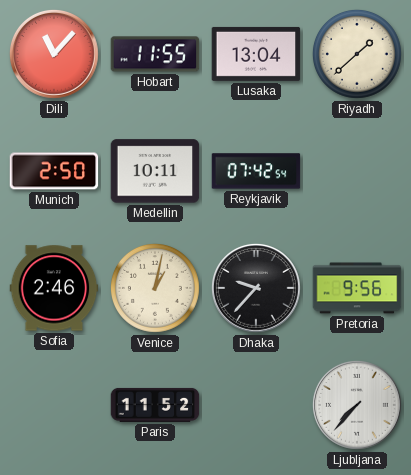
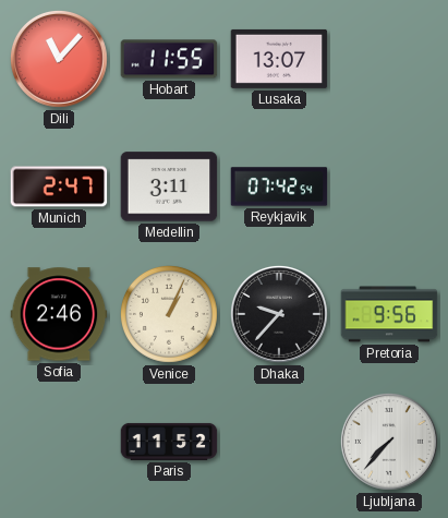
Lusaka: 13:04 -> 13:07 (279, 59)
Riyadh: 1:38 -> none (357, 54)
Munich: 2:50 -> 2:47 (59, 186)
Medellin: 10:11 -> 3:11 (169, 186)
Venice: 1:02 -> 1:04 (169, 314)
